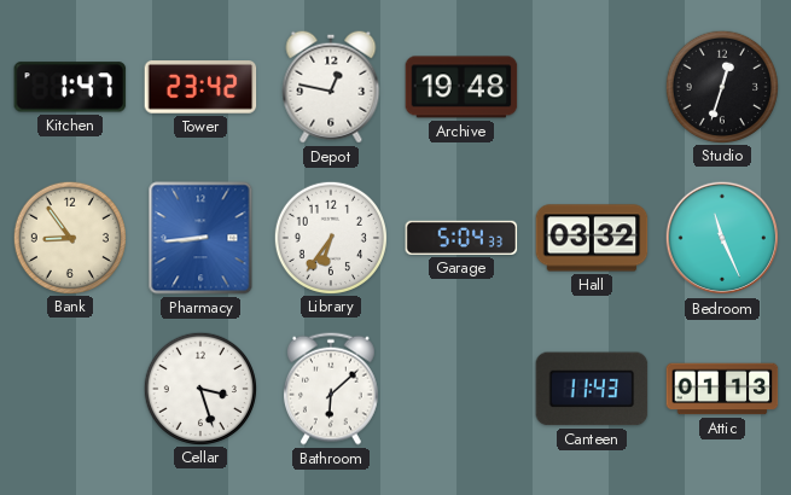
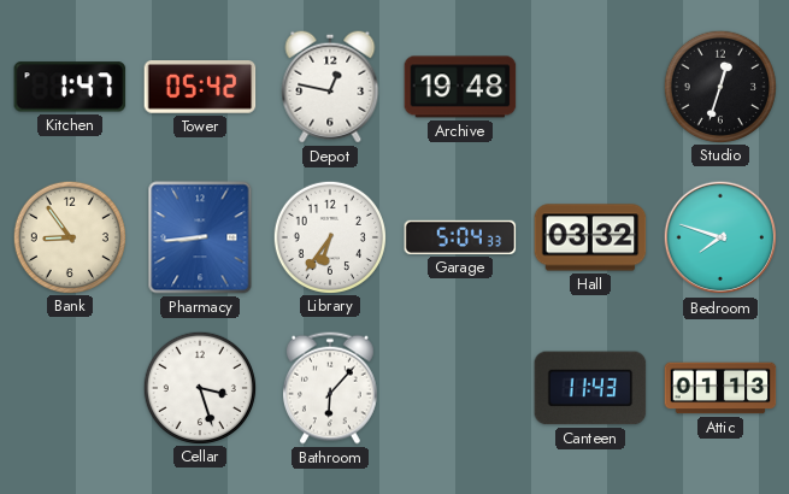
Tower: 23:42 -> 05:42 (200, 87)
Bedroom: 11:26 -> 7:48 (720, 237)
Bathroom: 6:08 -> 6:07 (330, 388)
